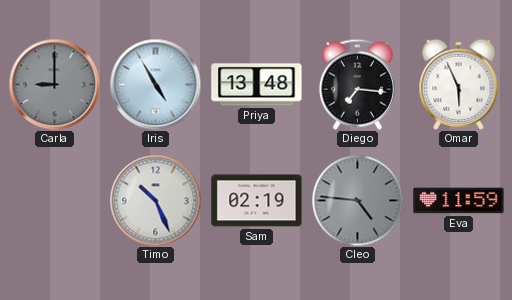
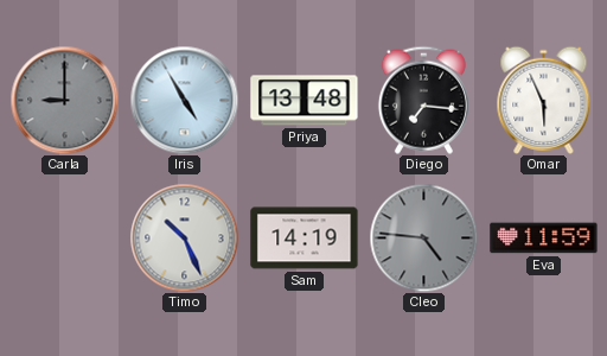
Sam: 02:19 -> 14:19 (305, 239)
